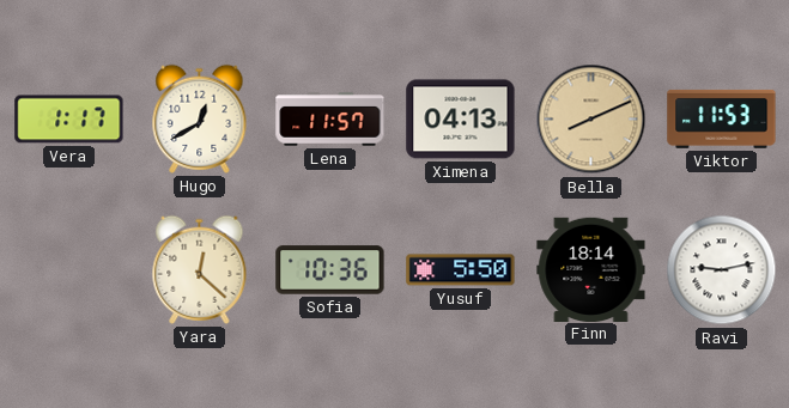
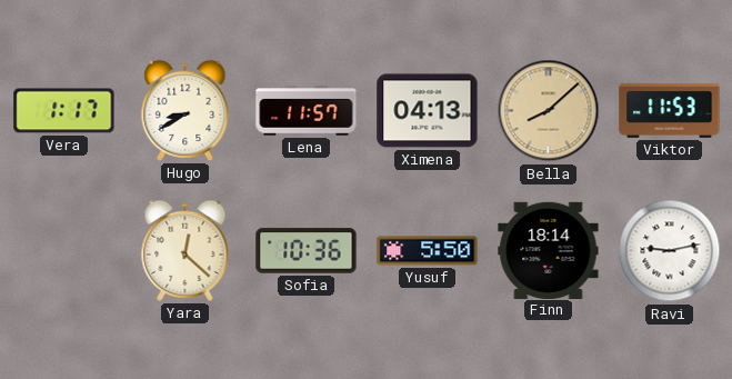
Hugo: 12:40 -> 8:40 (185, 110)
Bella: 8:11 -> 8:08 (549, 111)
